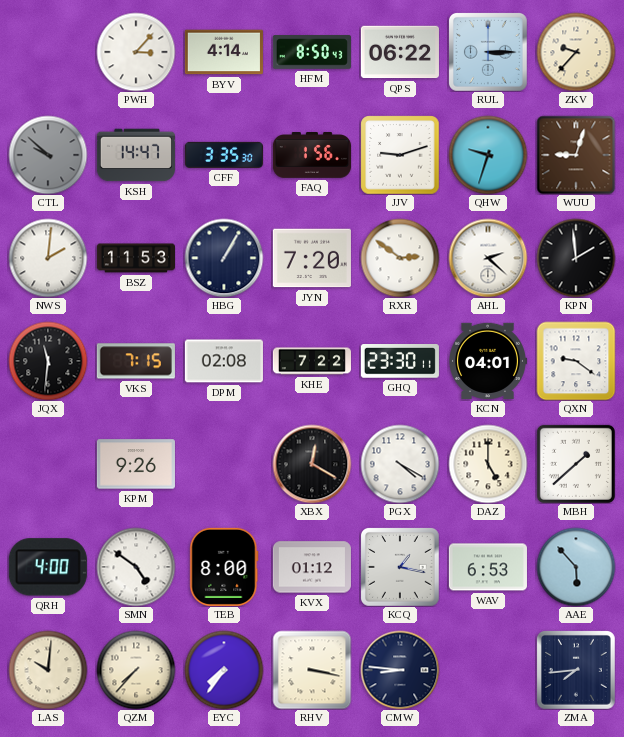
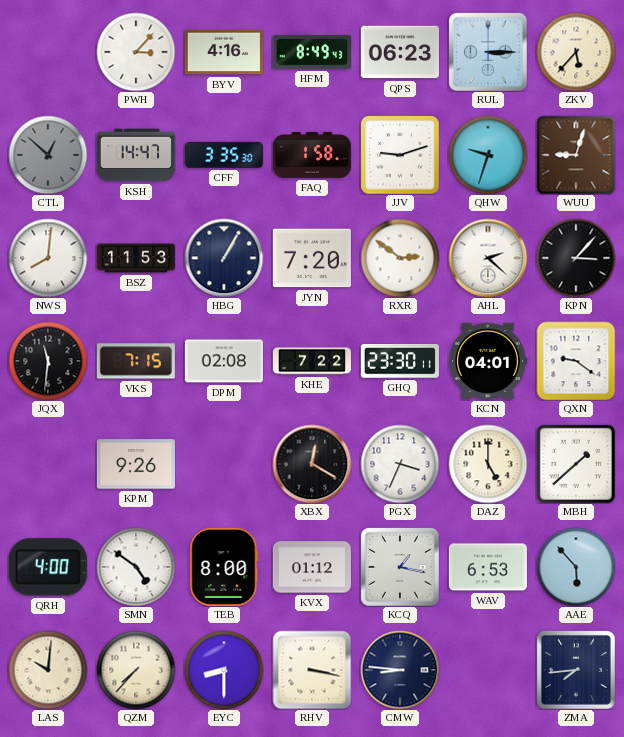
BYV: 4:14 -> 4:16 (224, 52)
HFM: 8:50 -> 8:49 (312, 52)
QPS: 06:22 -> 06:23 (400, 52)
ZKV: 9:37 -> 5:37 (576, 52)
CTL: 9:52 -> 12:52 (48, 155)
FAQ: 1:56 -> 1:58 (312, 155)
NWS: 2:01 -> 8:01 (48, 258)
KPN: 1:59 -> 3:07 (576, 258)
PGX: 4:20 -> 3:34 (400, 464)
EYC: 7:36 -> 8:30 (224, 670)
